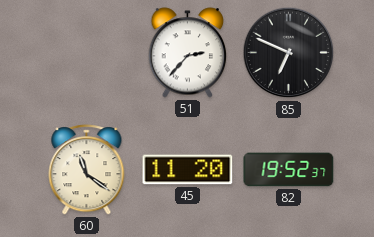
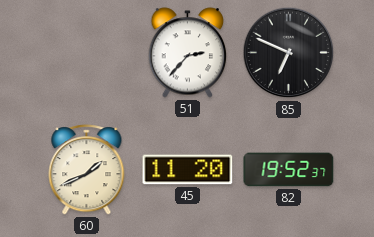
60: 11:21 -> 1:41 (87, 170)
